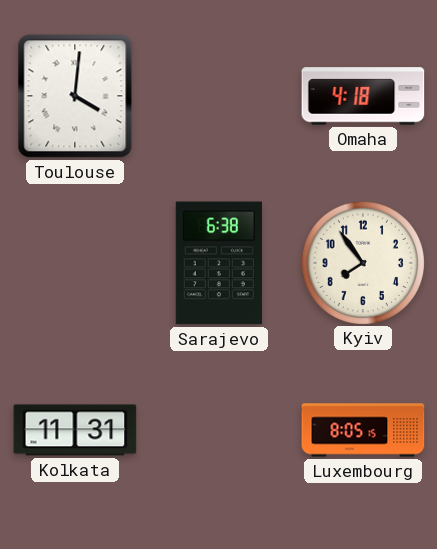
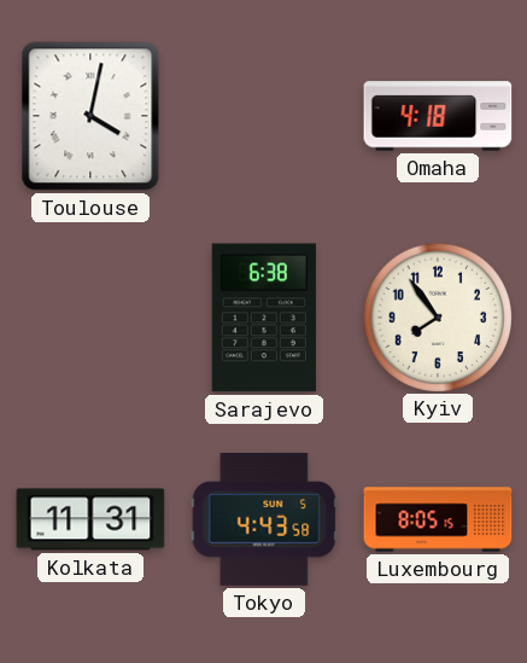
Toulouse: 4:01 -> 4:02 (90, 116)
Tokyo: none -> 4:43 (264, 519)
